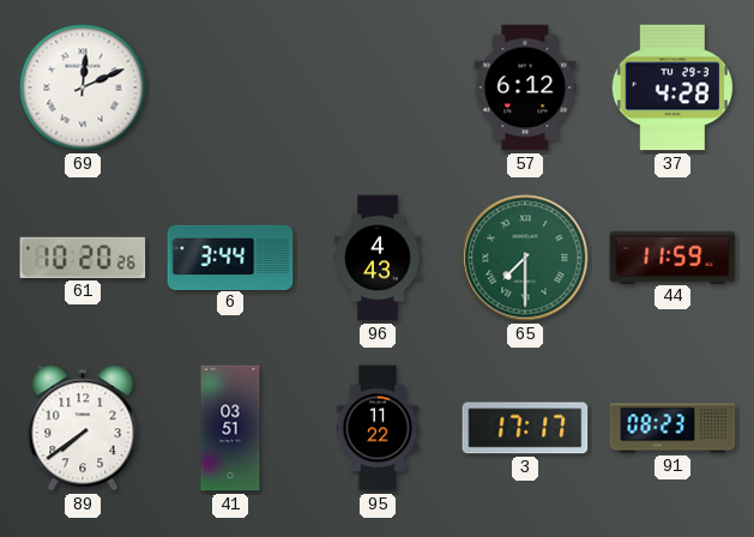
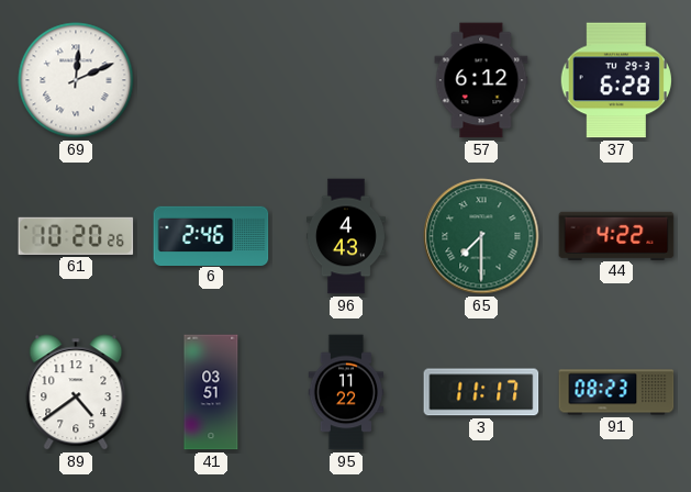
37: 4:28 -> 6:28 (615, 80)
6: 3:44 -> 2:46 (211, 235)
44: 11:59 -> 4:22 (616, 235)
89: 7:39 -> 4:39 (76, 392)
3: 17:17 -> 11:17 (481, 392)
